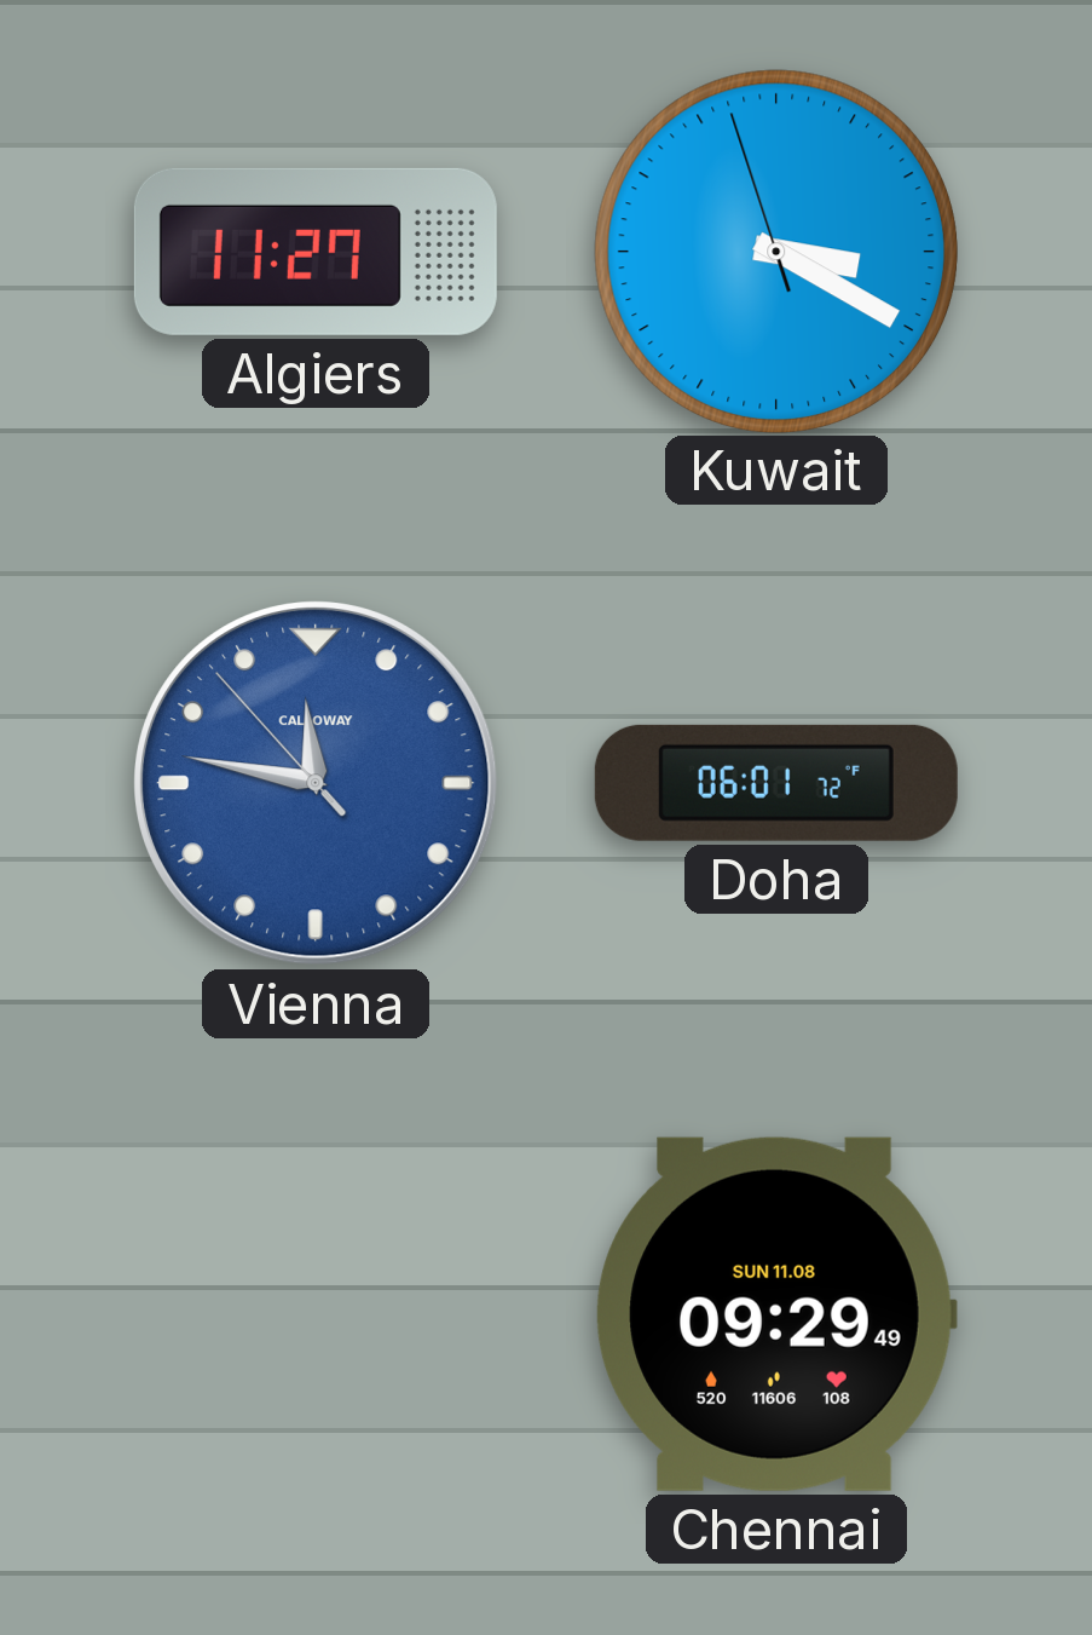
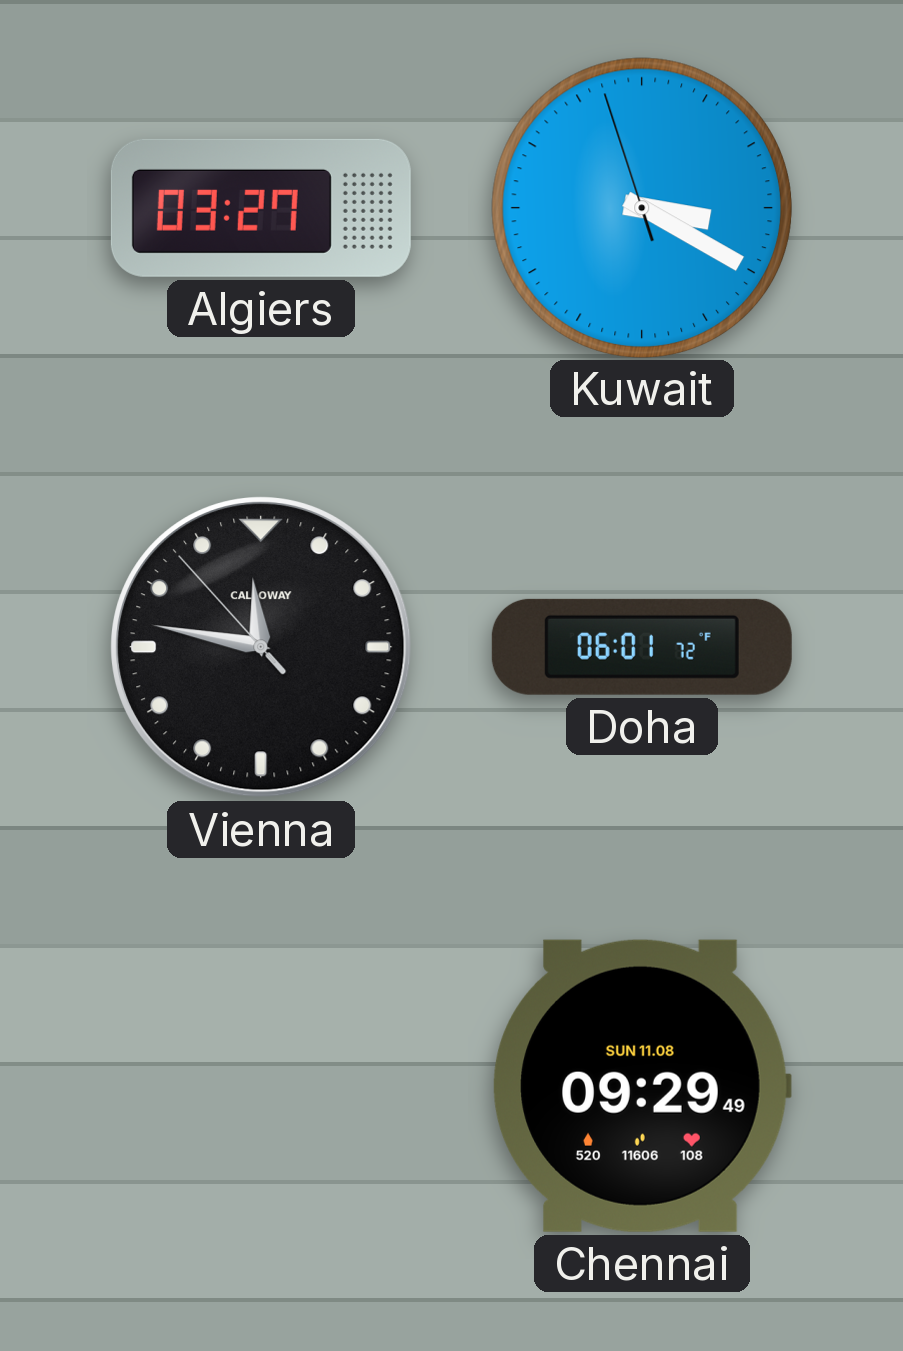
Algiers: 11:27 -> 03:27 (261, 208)
Vienna dial: blue -> black (261, 647)
